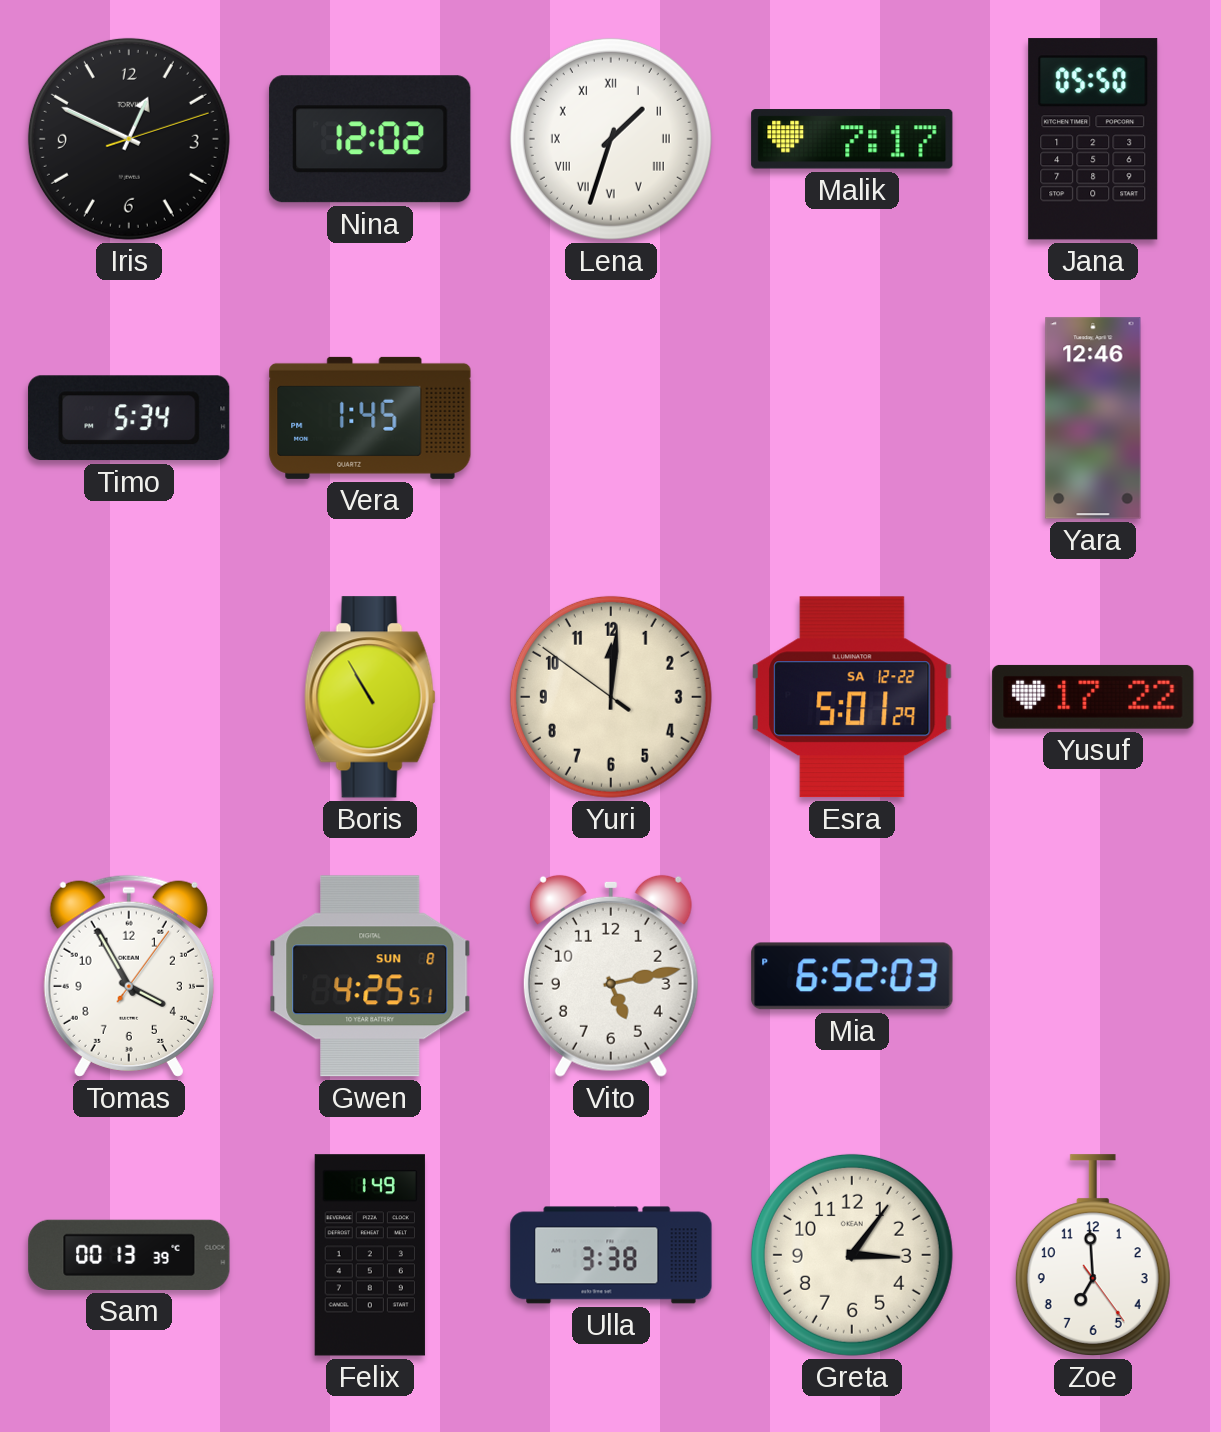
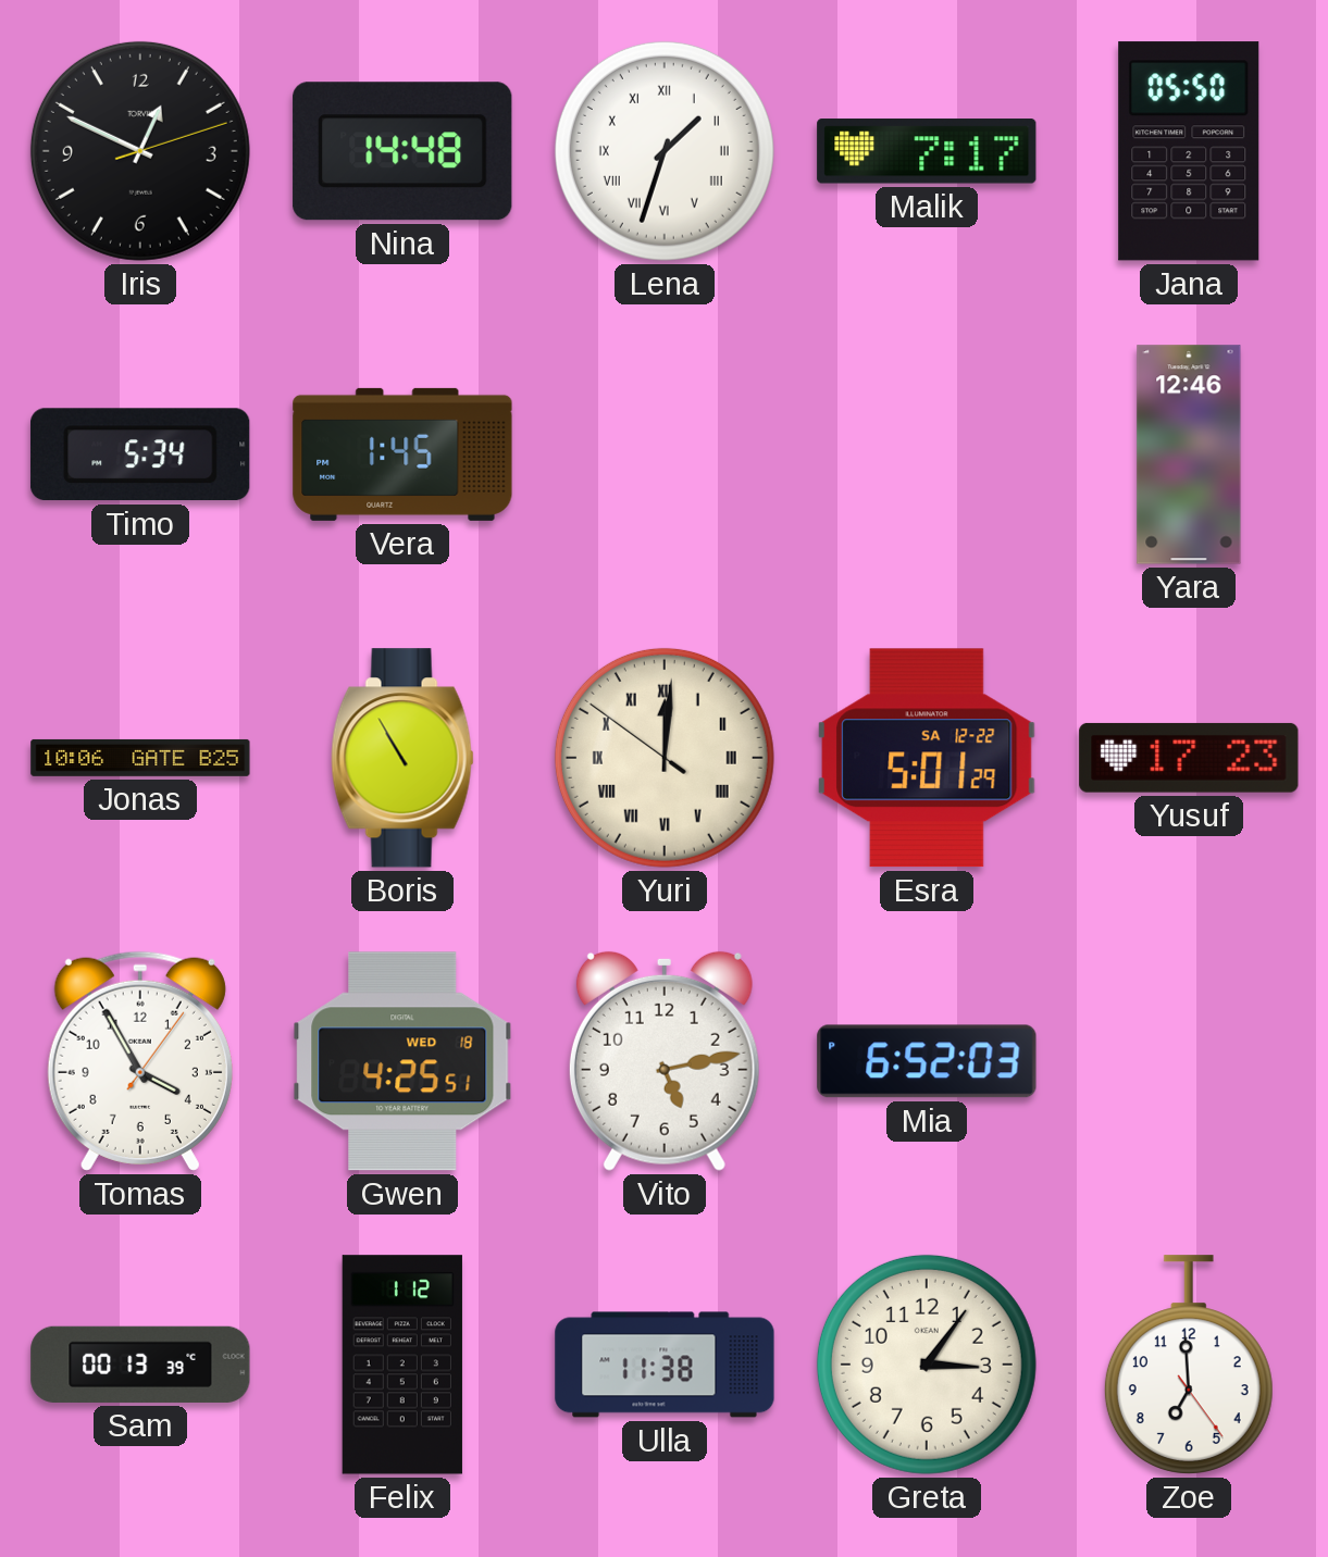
Nina: 12:02 -> 14:48 (402, 151)
Jonas: none -> 10:06 (140, 758)
Yuri numerals: Arabic -> Roman (665, 758)
Yusuf: 17:22 -> 17:23 (1189, 758)
Gwen date: SUN 8 -> WED 18 (402, 1061)
Felix: 1:49 -> 1:12 (402, 1365)
Ulla: 3:38 -> 11:38 (665, 1365)
